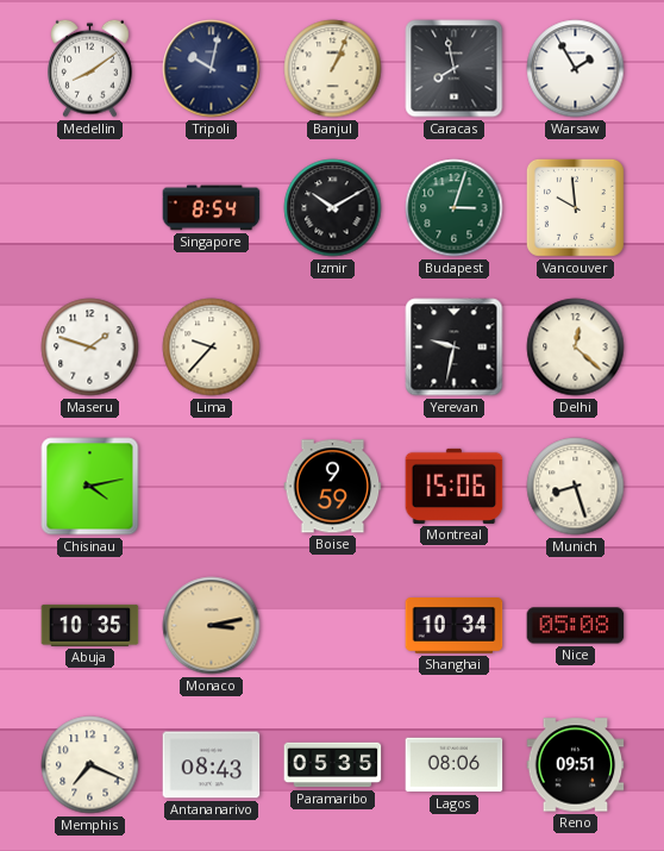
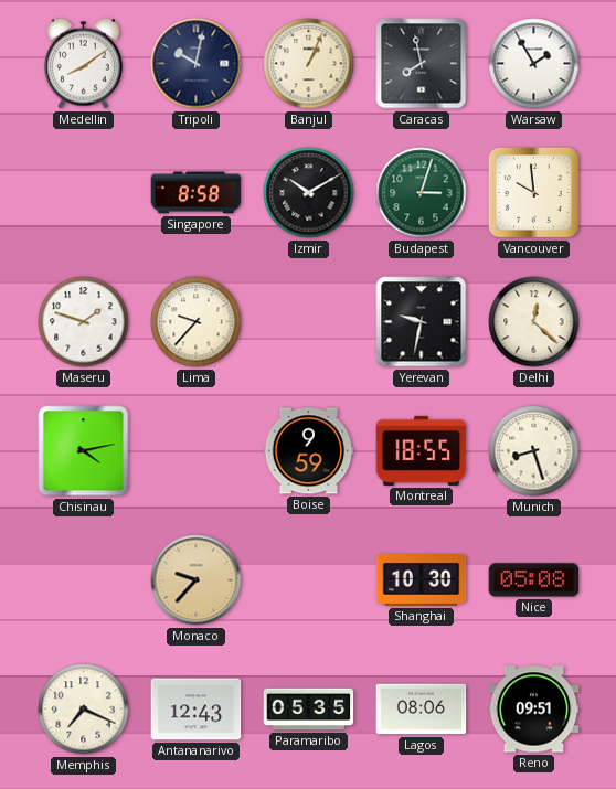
Singapore: 8:54 -> 8:58 (197, 193)
Montreal: 15:06 -> 18:55 (422, 450)
Abuja: 10:35 -> none (90, 625)
Monaco: 3:13 -> 9:37 (197, 580)
Shanghai: 10:34 -> 10:30 (422, 580)
Antananarivo: 08:43 -> 12:43 (197, 710)
